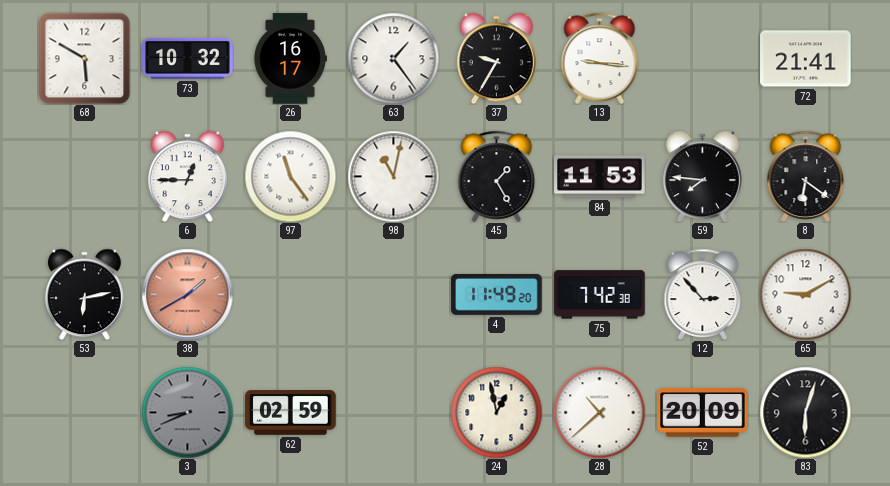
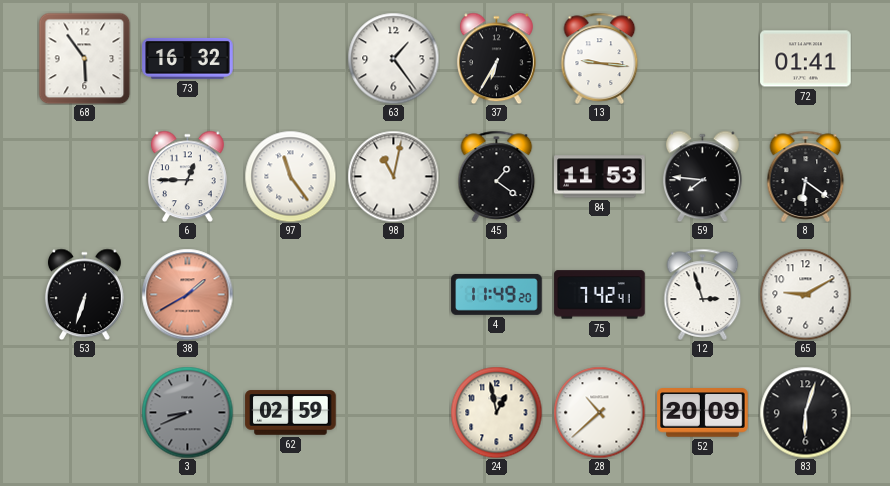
68: 5:50 -> 5:54 (84, 58)
73: 10:32 -> 16:32 (188, 58)
26: 16:17 -> none (291, 59)
37: 9:35 -> 6:35 (496, 58)
72: 21:41 -> 01:41 (806, 59)
45: 1:25 -> 1:21 (497, 176)
53: 6:13 -> 6:33 (84, 294)
75: 7:42:38 -> 7:42:41 (600, 295)
12: 2:53 -> 2:57 (703, 294)
